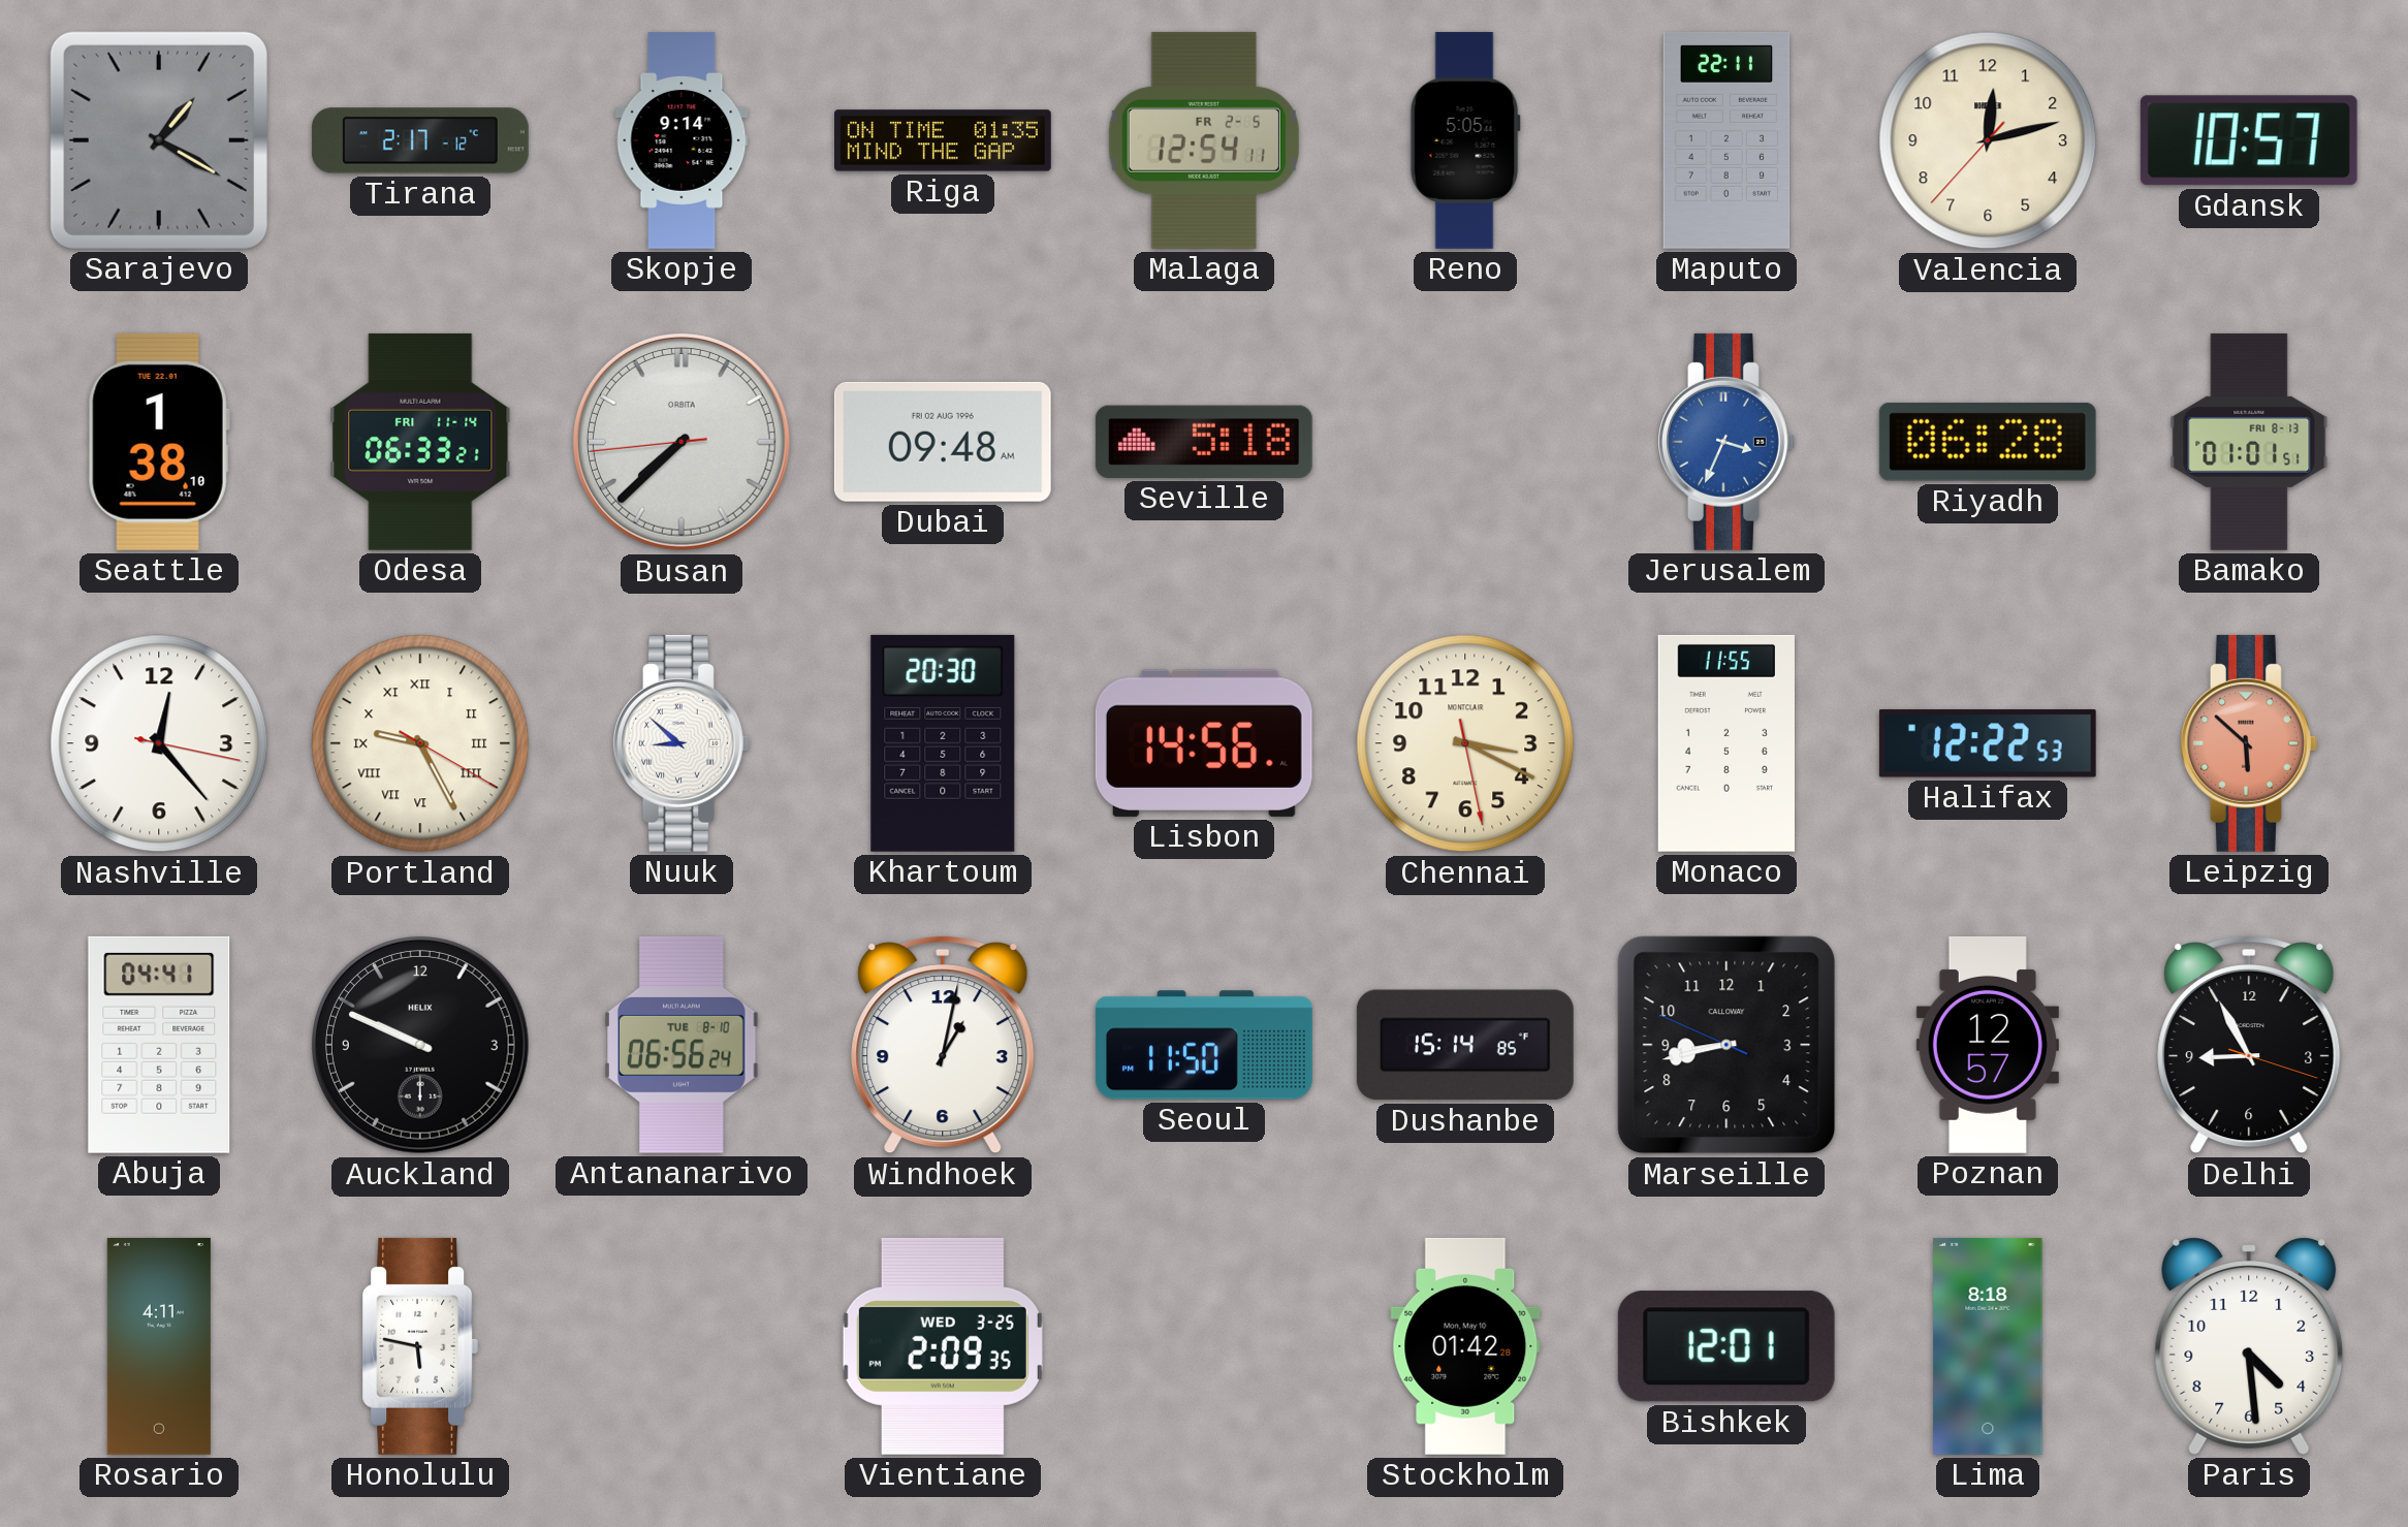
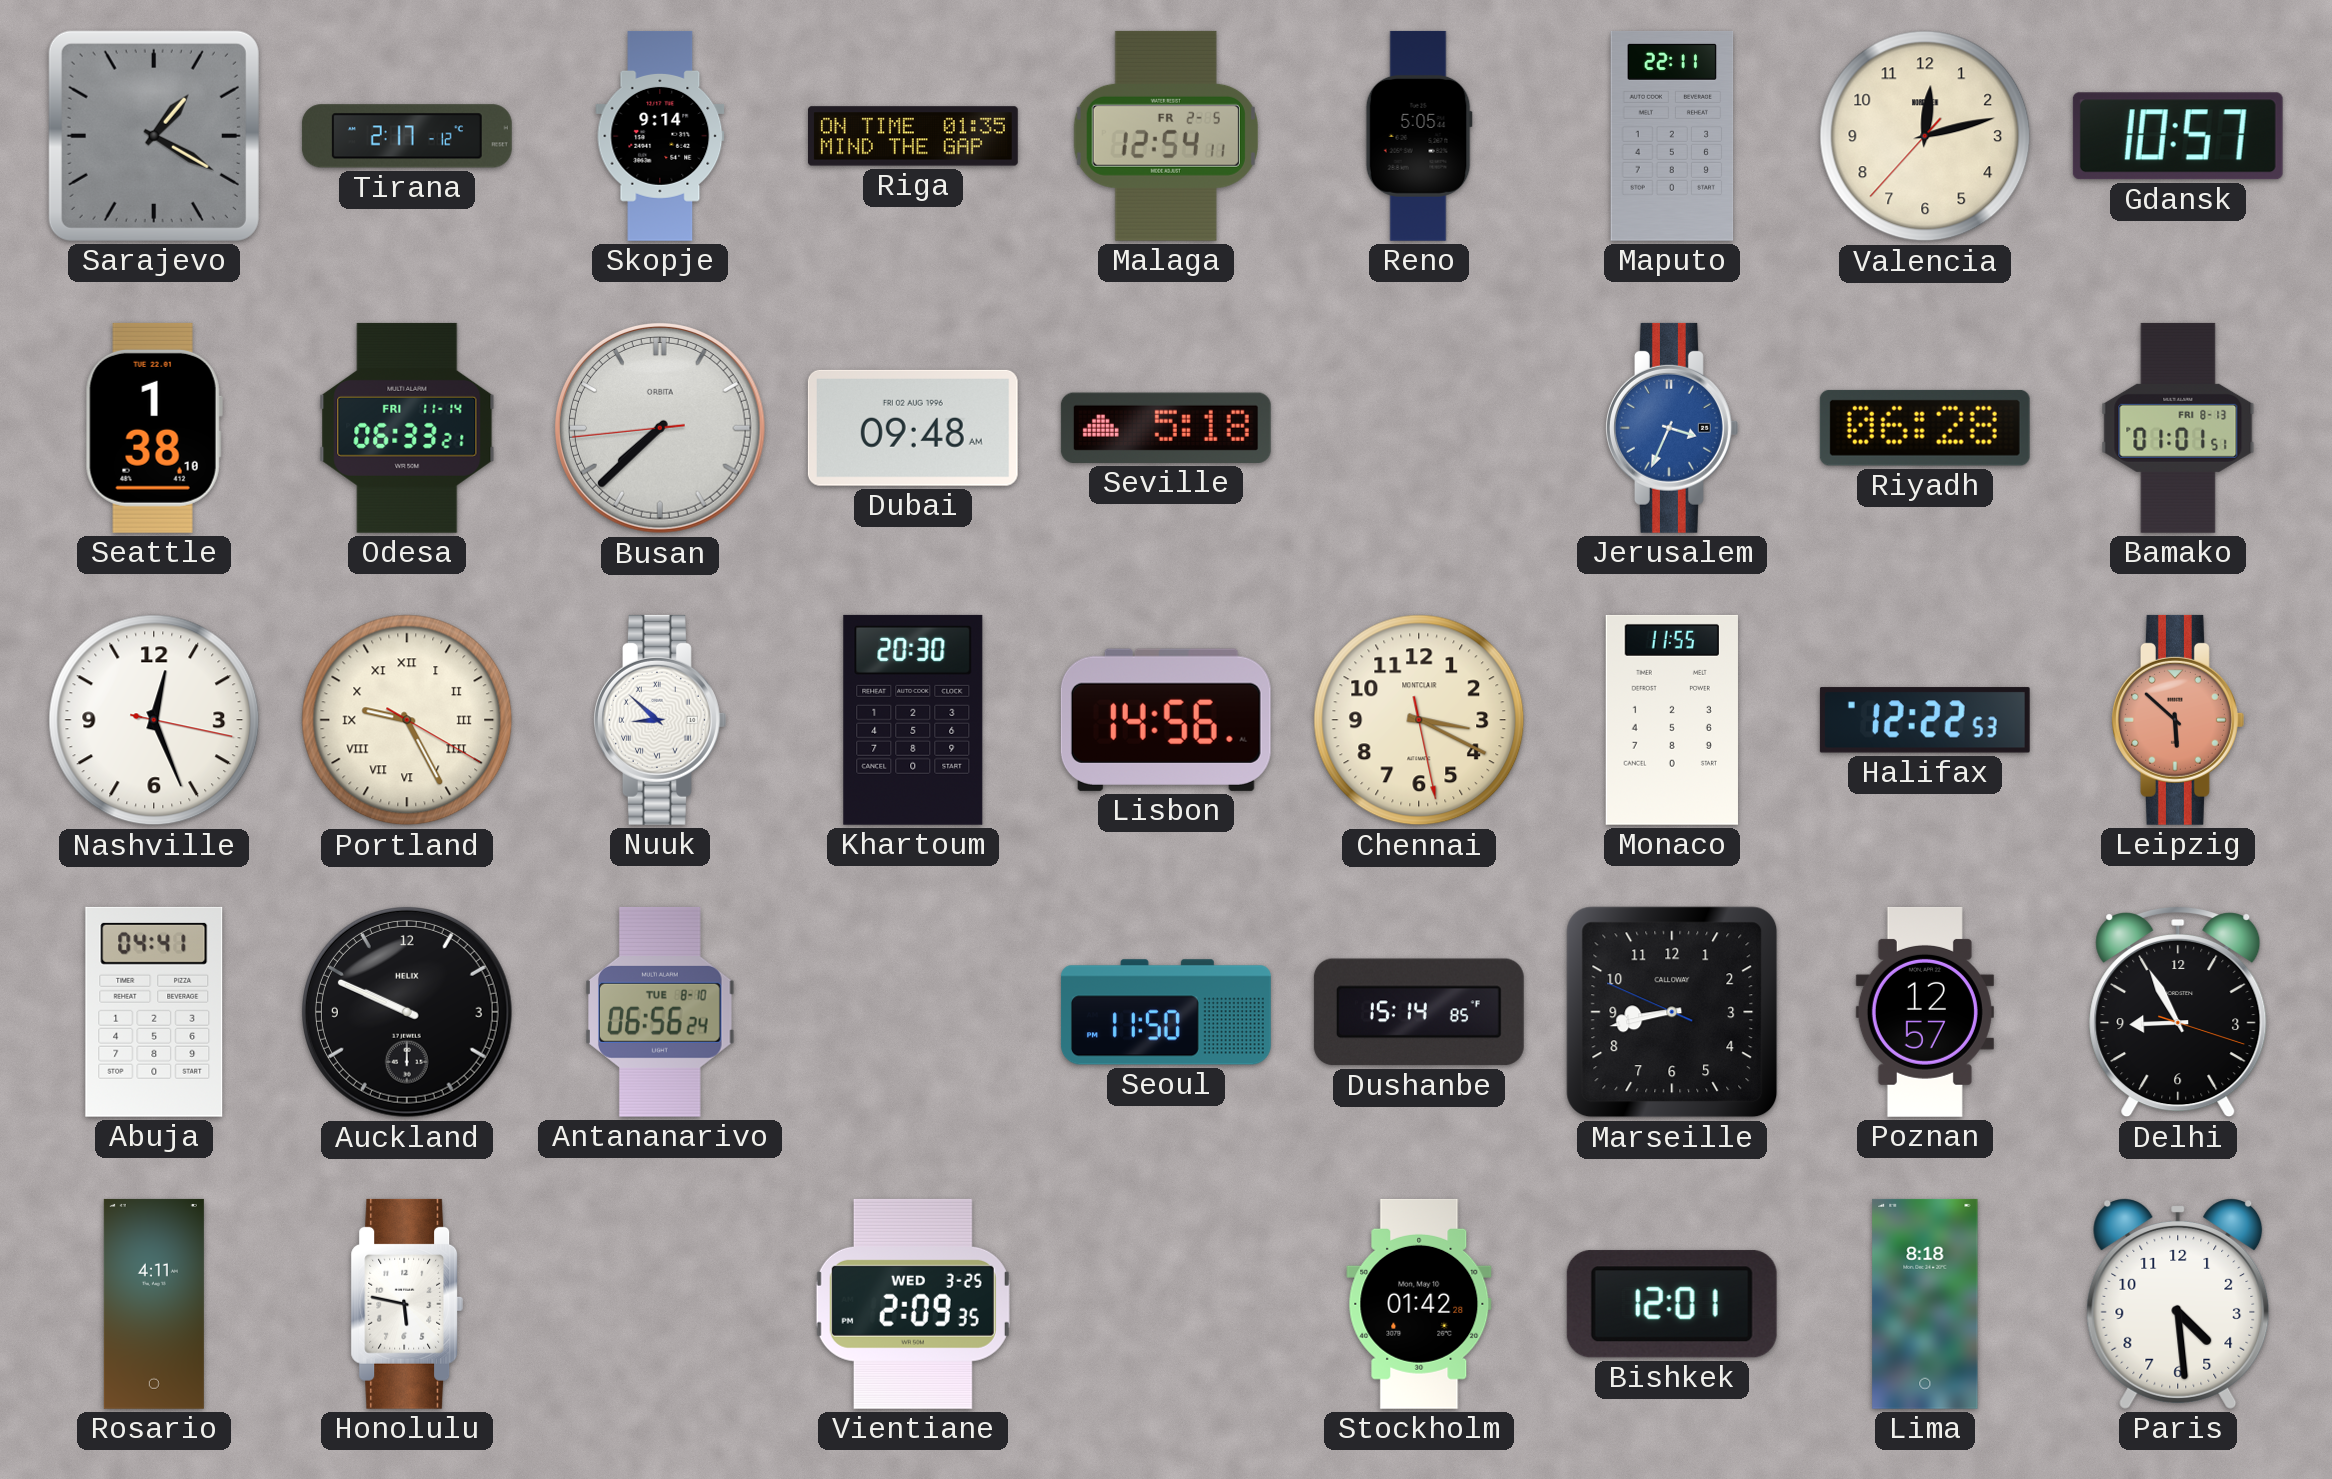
Nashville: 12:23 -> 12:26 (154, 720)
Windhoek: 1:02 -> none (943, 1045)
